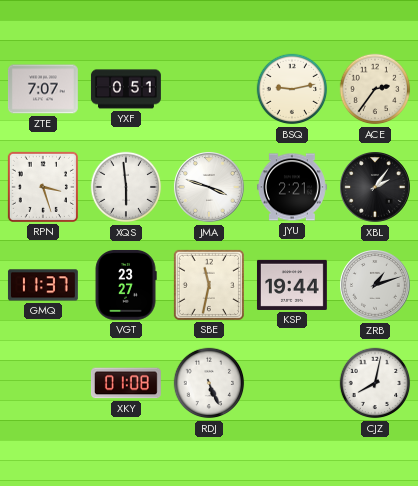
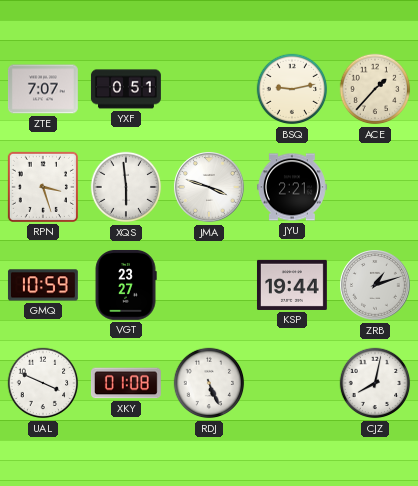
ACE: 2:36 -> 1:37 (375, 89)
XBL: 2:06 -> none (375, 187)
GMQ: 11:37 -> 10:59 (43, 285)
SBE: 11:32 -> none (209, 285)
UAL: none -> 3:49 (43, 383)
